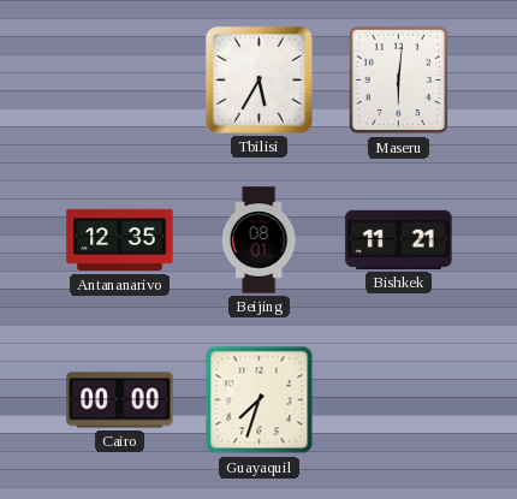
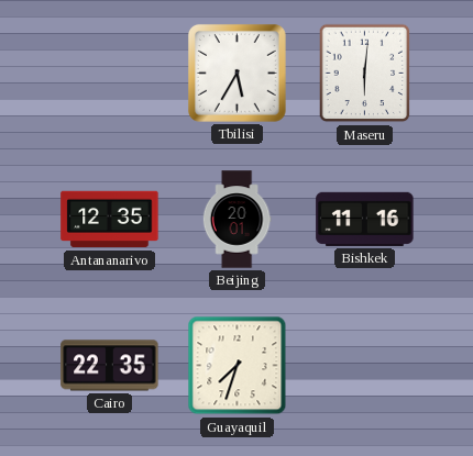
Beijing: 08:01 -> 20:01 (237, 220)
Bishkek: 11:21 -> 11:16 (365, 219)
Cairo: 00:00 -> 22:35 (110, 366)
